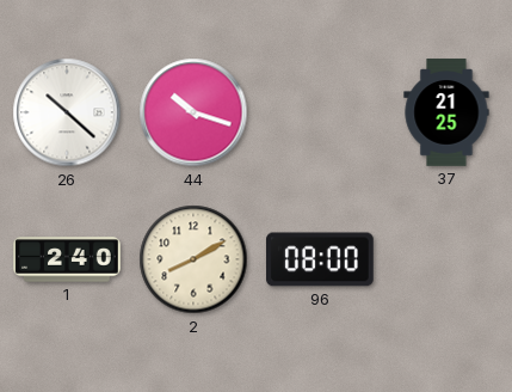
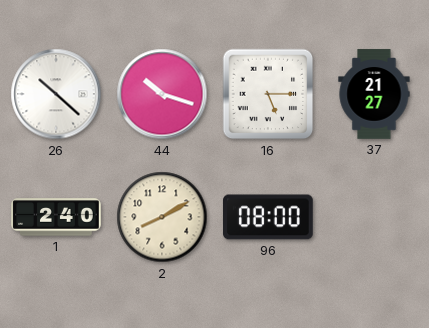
16: none -> 5:15 (268, 94)
37: 21:25 -> 21:27 (374, 94)
